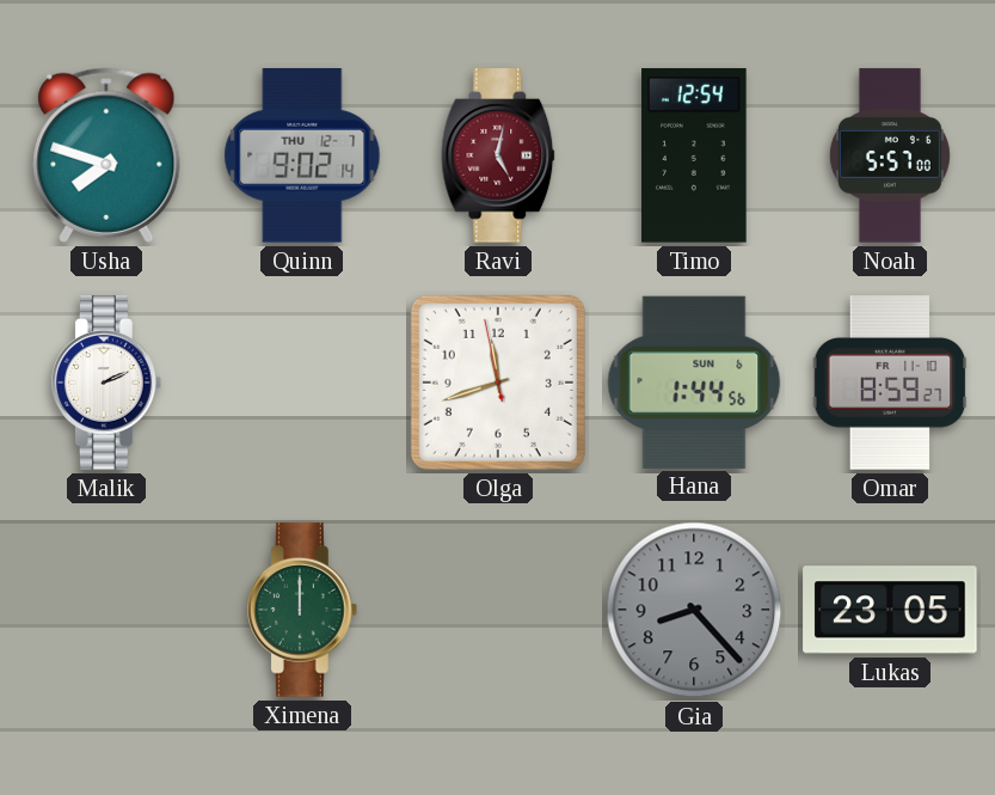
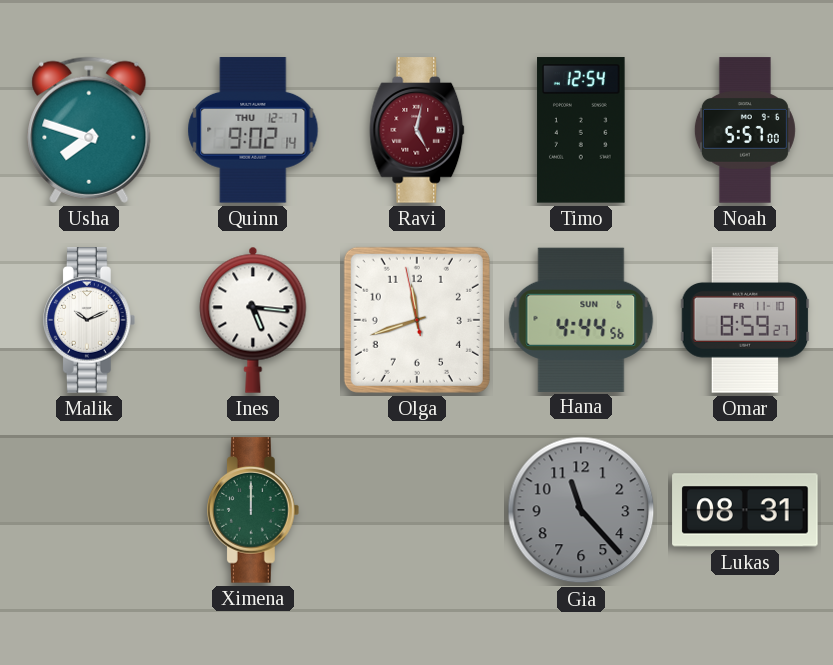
Malik: 2:11 -> 10:11 (90, 320)
Ines: none -> 5:16 (253, 320)
Hana: 1:44 -> 4:44 (581, 319)
Gia: 8:23 -> 11:23 (581, 510)
Lukas: 23:05 -> 08:31 (745, 510)
